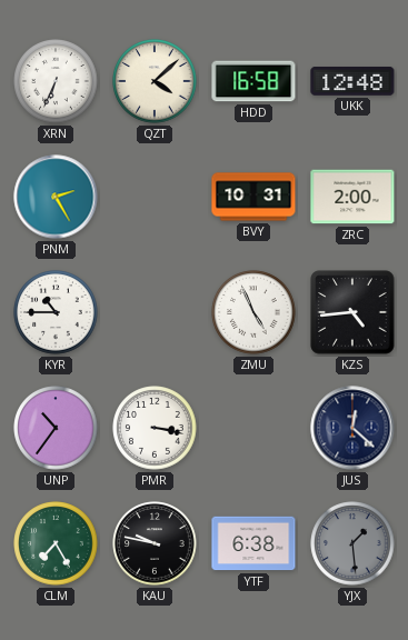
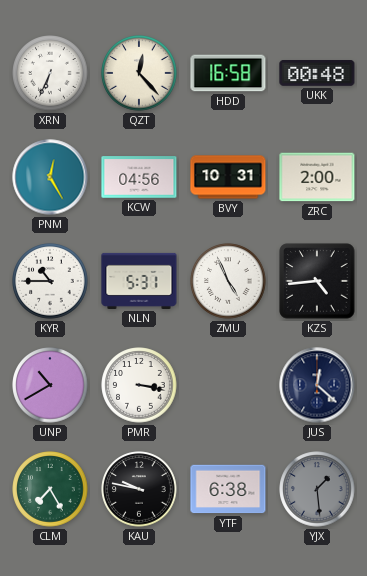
QZT: 4:08 -> 12:23 (139, 73)
UKK: 12:48 -> 00:48 (317, 74)
PNM: 2:25 -> 12:25 (50, 177)
KCW: none -> 04:56 (139, 177)
NLN: none -> 5:31 (139, 281)
UNP: 10:36 -> 10:40 (50, 385)
